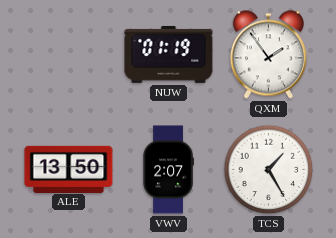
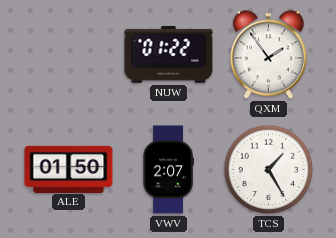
NUW: 01:19 -> 01:22 (169, 54)
ALE: 13:50 -> 01:50 (69, 169)
